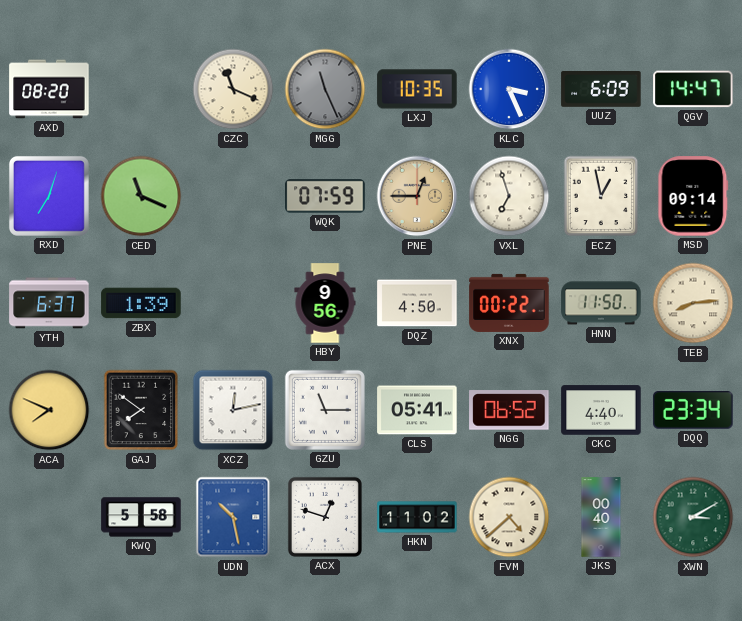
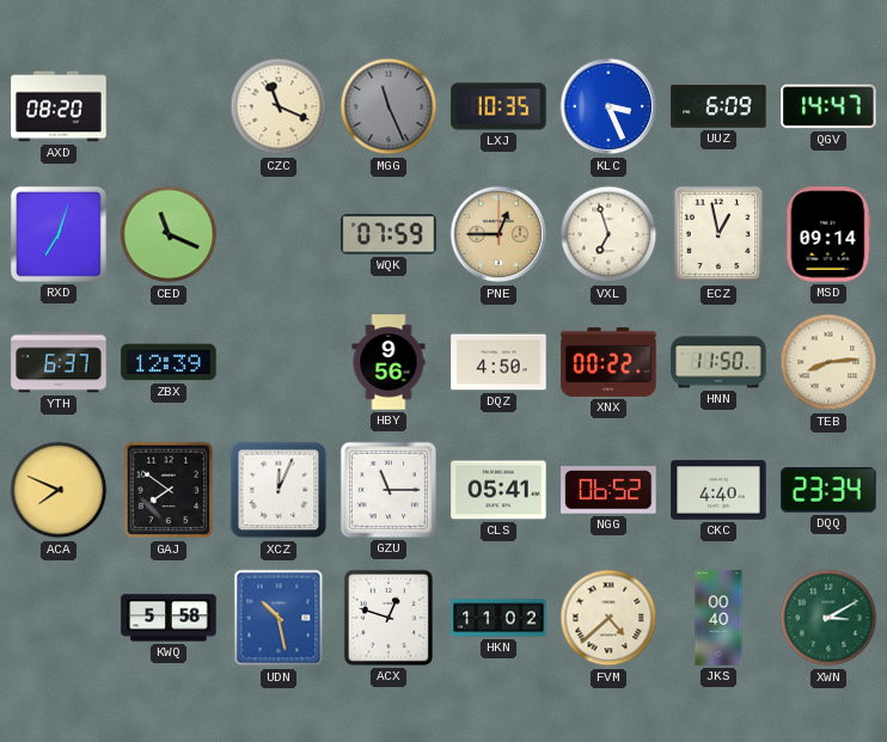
ZBX: 1:39 -> 12:39 (169, 362)
XCZ: 12:13 -> 12:04 (279, 490)
